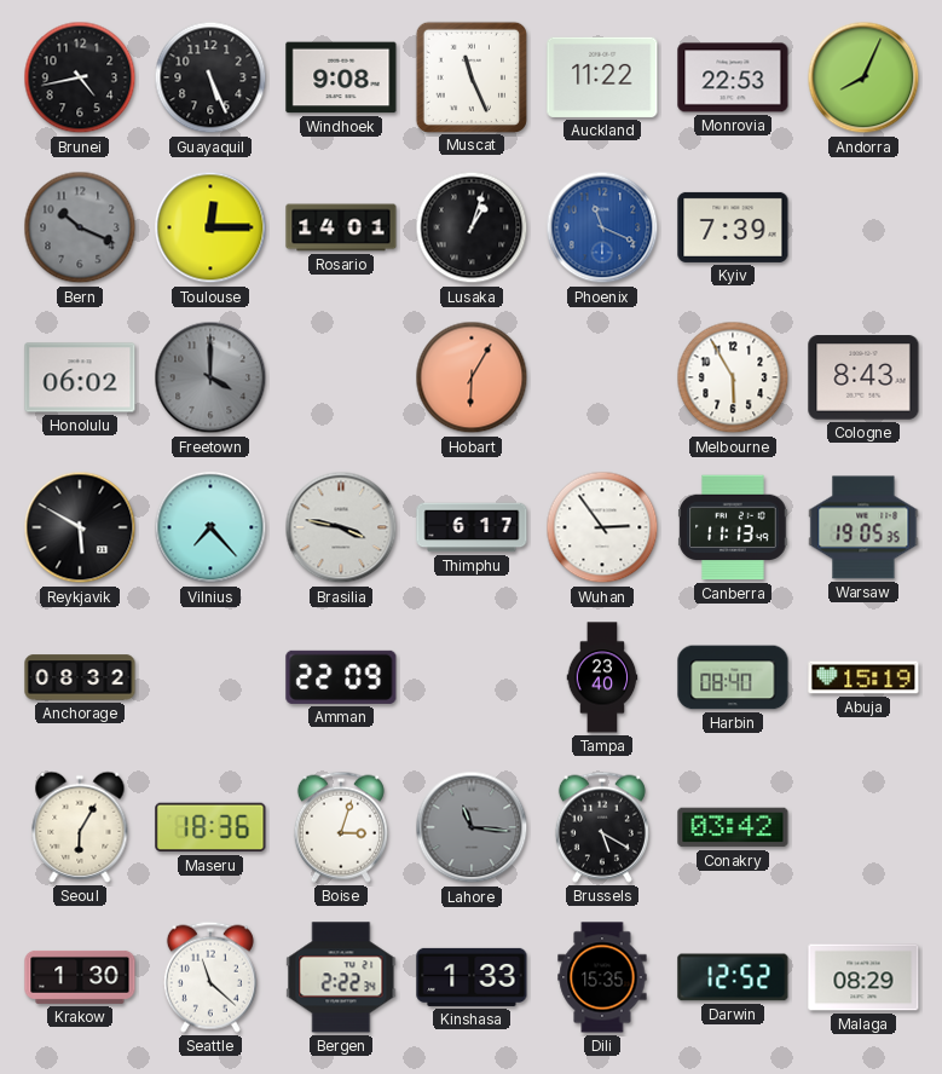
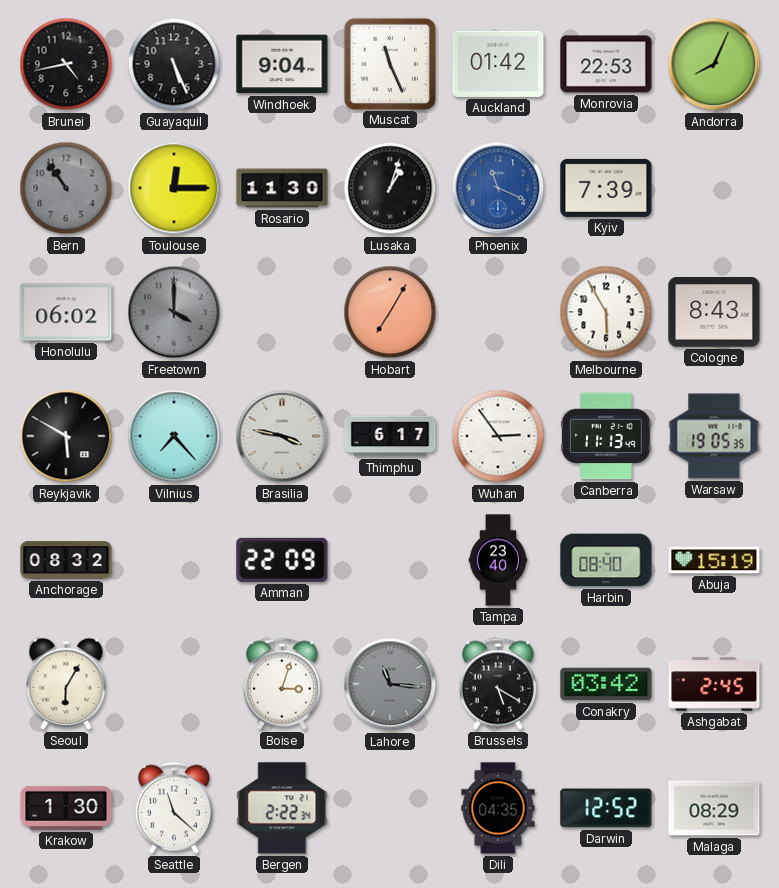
Windhoek: 9:08 -> 9:04 (282, 64)
Auckland: 11:22 -> 01:42 (498, 64)
Bern: 10:19 -> 10:54 (66, 188)
Rosario: 14:01 -> 11:30 (282, 188)
Hobart: 6:05 -> 7:05 (390, 312)
Maseru: 18:36 -> none (210, 827)
Ashgabat: none -> 2:45 (714, 684)
Kinshasa: 1:33 -> none (472, 977)
Dili: 15:35 -> 04:35 (498, 808)
